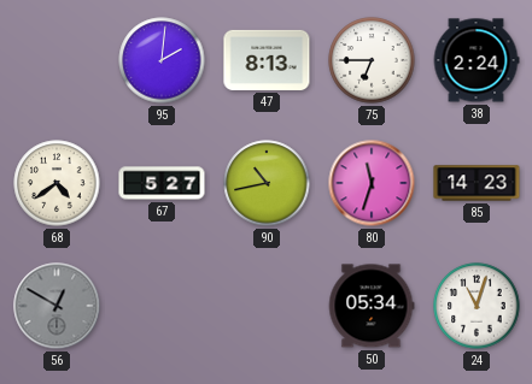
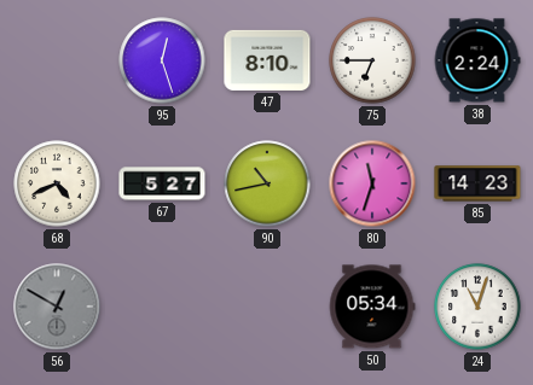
95: 2:01 -> 12:27 (162, 60)
47: 8:13 -> 8:10 (267, 60)
68: 4:39 -> 4:41 (57, 183)
